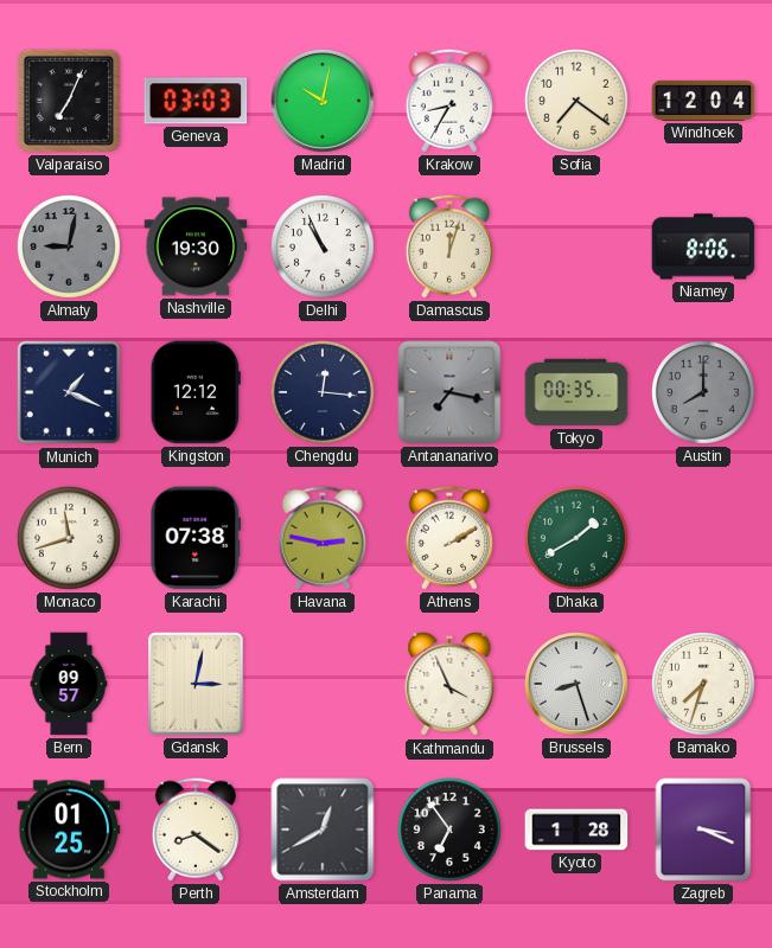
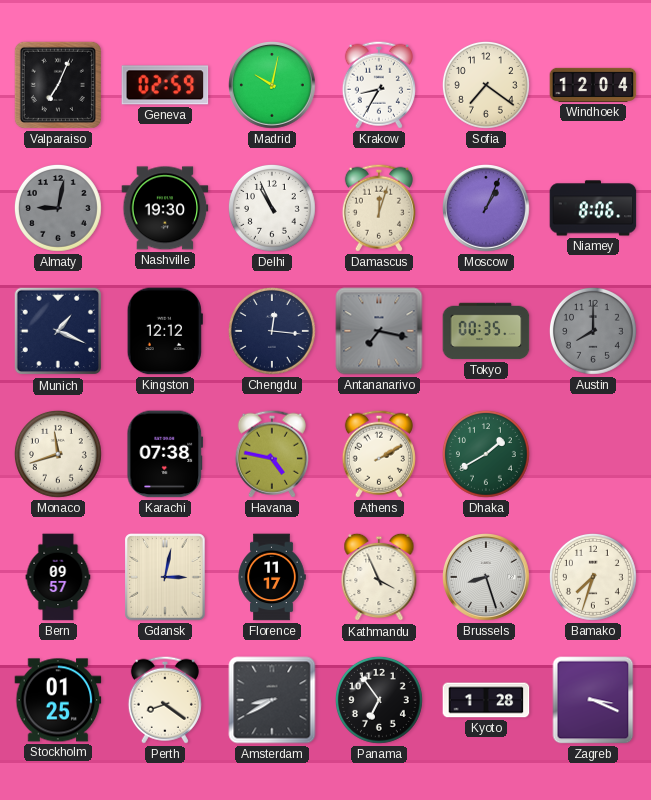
Geneva: 03:03 -> 02:59 (165, 85)
Moscow: none -> 1:04 (487, 209)
Havana: 2:47 -> 4:47 (272, 454)
Florence: none -> 11:17 (272, 577)
Amsterdam: 12:40 -> 8:40 (272, 700)
